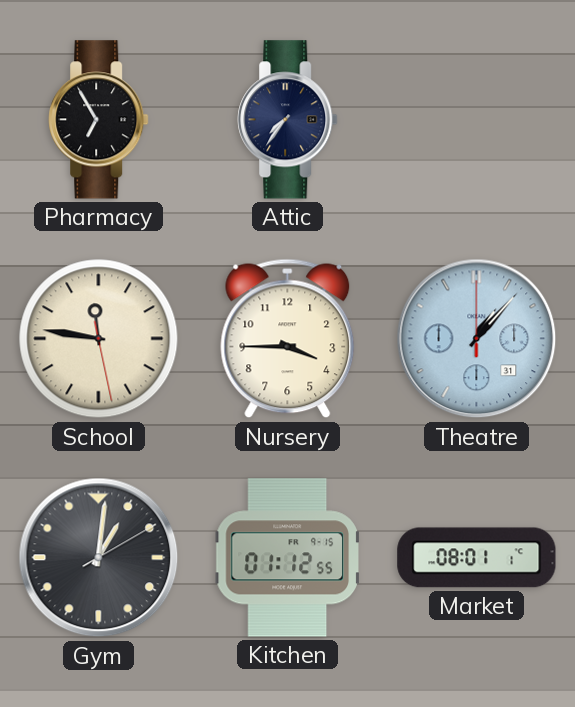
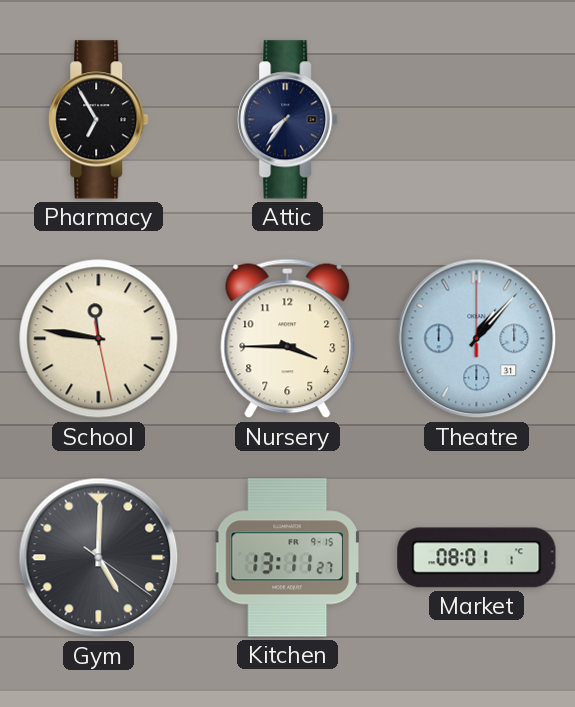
Gym: 1:01 -> 5:00 (99, 558)
Kitchen: 01:12 -> 13:11 (287, 558)
